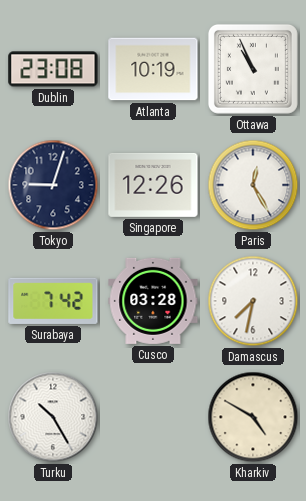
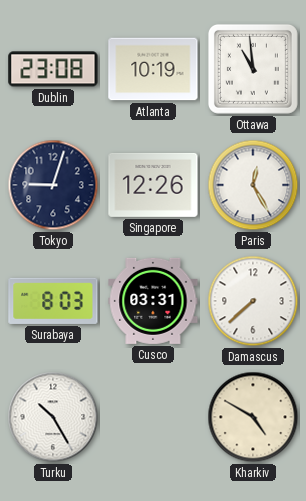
Ottawa: 10:56 -> 10:59 (253, 69)
Surabaya: 7:42 -> 8:03 (53, 301)
Cusco: 03:28 -> 03:31 (153, 301)
Damascus: 7:32 -> 7:38 (253, 301)
